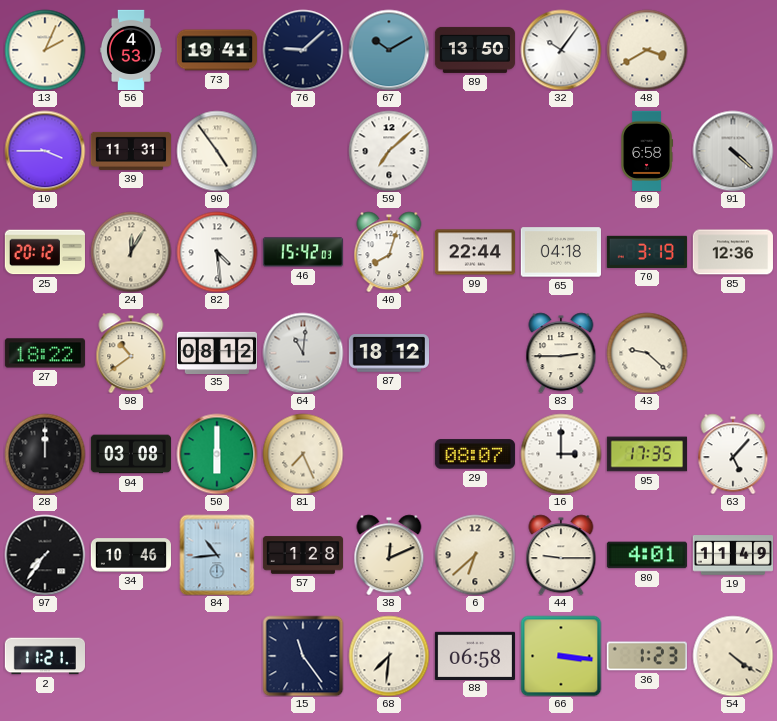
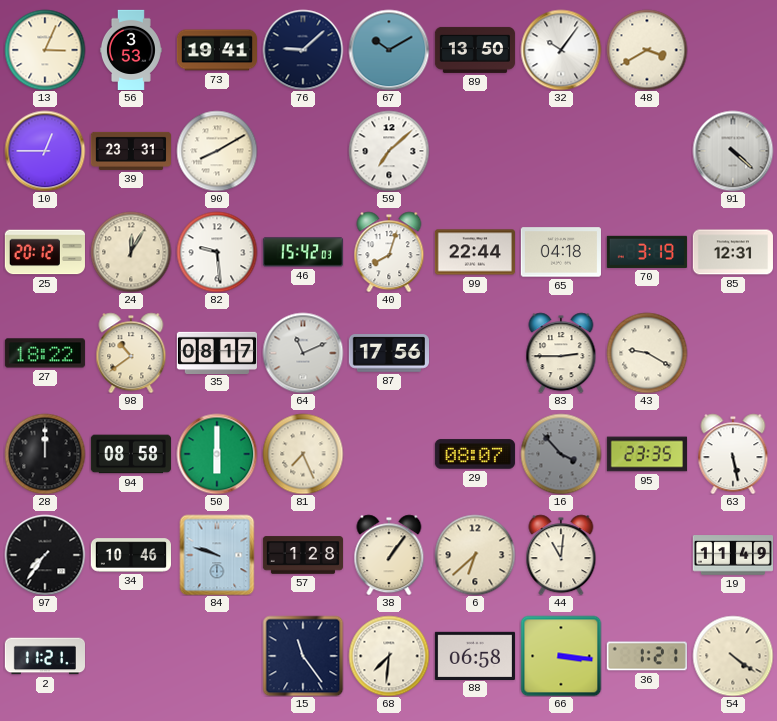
13: 2:04 -> 3:04 (45, 50)
56: 4:53 -> 3:53 (131, 49)
10: 3:45 -> 12:45 (45, 151)
39: 11:31 -> 23:31 (131, 151)
90: 4:54 -> 8:10 (217, 151)
69: 6:58 -> none (646, 150)
82: 4:29 -> 9:29 (217, 252)
85: 12:36 -> 12:31 (733, 252)
35: 08:12 -> 08:17 (216, 352)
64: 11:01 -> 11:11 (303, 353)
87: 18:12 -> 17:56 (388, 353)
43: 9:22 -> 9:20 (647, 353)
94: 03:08 -> 08:58 (130, 454)
16: 3:00 -> 3:53 (561, 454)
16 dial: white -> grey (561, 454)
95: 17:35 -> 23:35 (646, 454)
63: 5:07 -> 5:28 (733, 454)
84: 10:44 -> 9:48 (217, 555)
38: 12:11 -> 1:06 (389, 555)
44: 9:15 -> 11:01 (561, 555)
80: 4:01 -> none (647, 555)
36: 1:23 -> 1:21 (647, 656)
